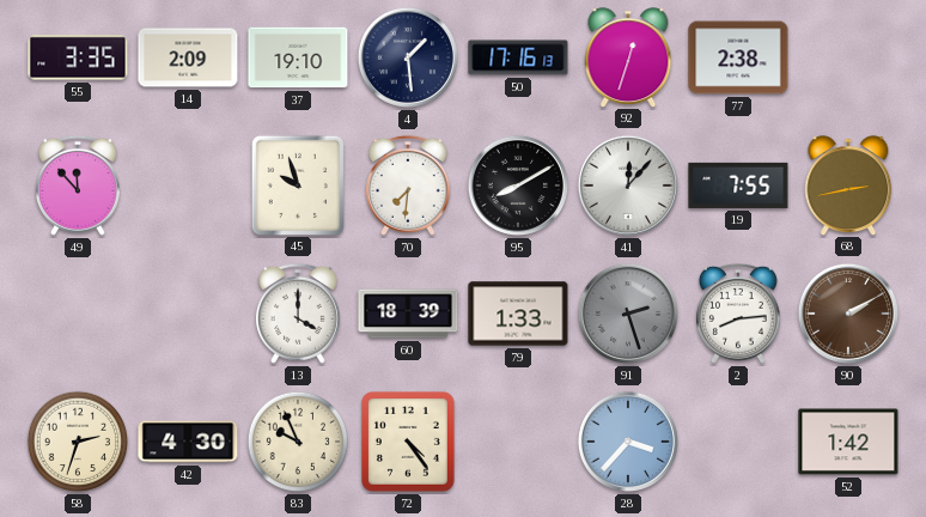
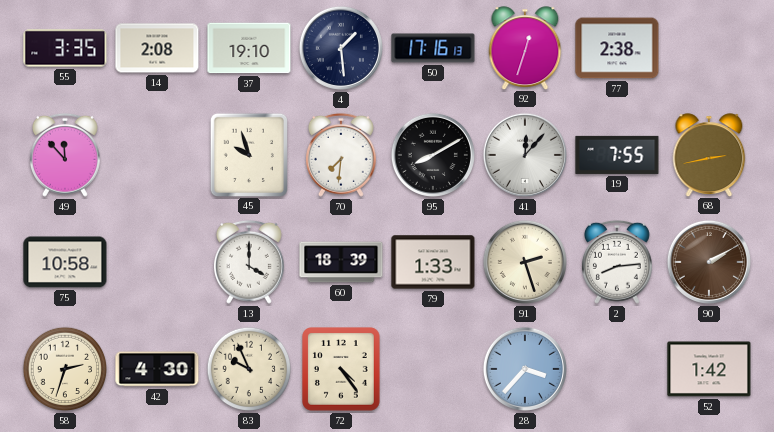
14: 2:09 -> 2:08 (157, 48)
75: none -> 10:58 (65, 262)
91 dial: grey -> cream (525, 262)
